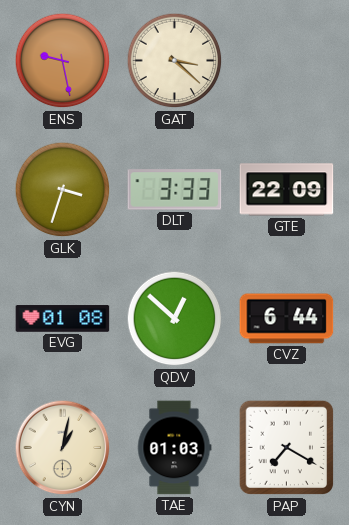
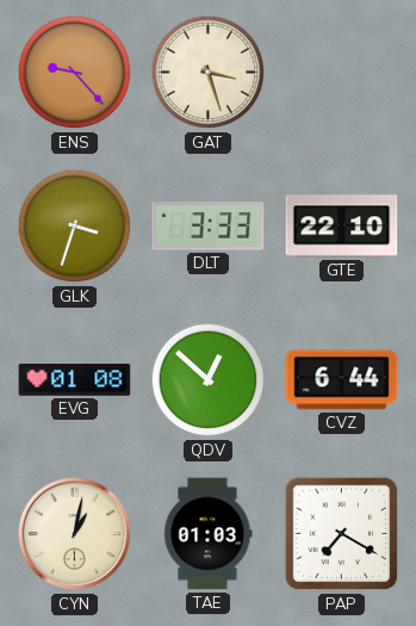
ENS: 9:28 -> 9:23 (75, 73)
GAT: 3:22 -> 3:27 (209, 73)
GTE: 22:09 -> 22:10 (342, 227)
